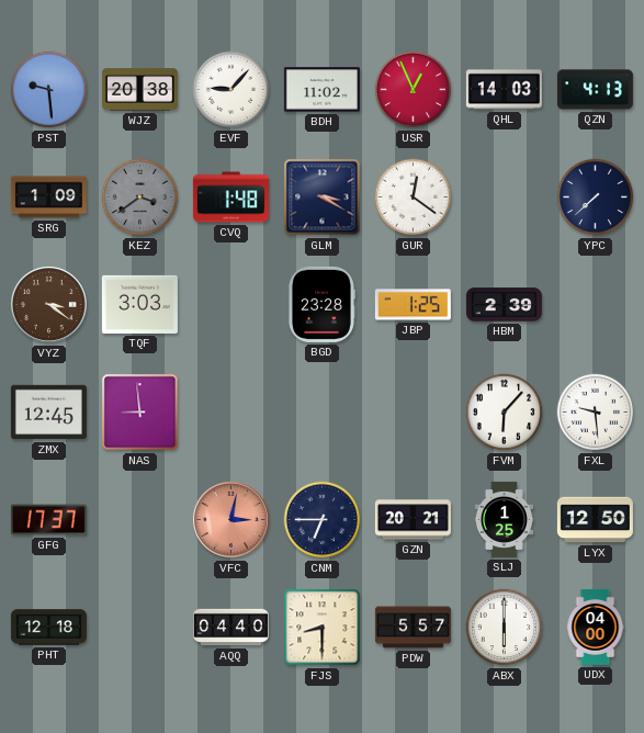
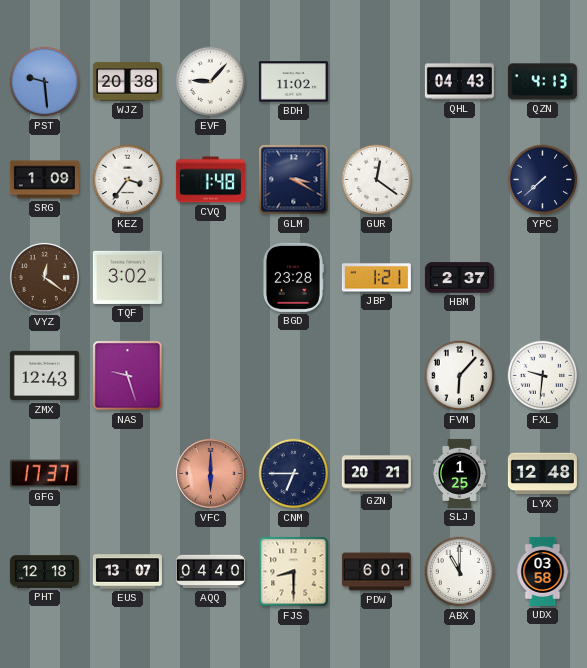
USR: 12:56 -> none (414, 90)
QHL: 14:03 -> 04:43 (459, 82)
KEZ: 3:39 -> 3:36 (128, 180)
KEZ dial: grey -> white (128, 180)
VYZ: 3:21 -> 12:21 (45, 278)
TQF: 3:03 -> 3:02 (127, 277)
JBP: 1:25 -> 1:21 (376, 278)
HBM: 2:39 -> 2:37 (459, 278)
ZMX: 12:45 -> 12:43 (44, 376)
NAS: 8:59 -> 9:27 (128, 376)
FXL: 9:29 -> 9:31 (543, 376)
VFC: 3:02 -> 6:00 (211, 474)
LYX: 12:50 -> 12:48 (542, 474)
EUS: none -> 13:07 (127, 572)
PDW: 5:57 -> 6:01 (376, 572)
ABX: 6:00 -> 11:00 (460, 572)
UDX: 04:00 -> 03:58 (543, 571)
